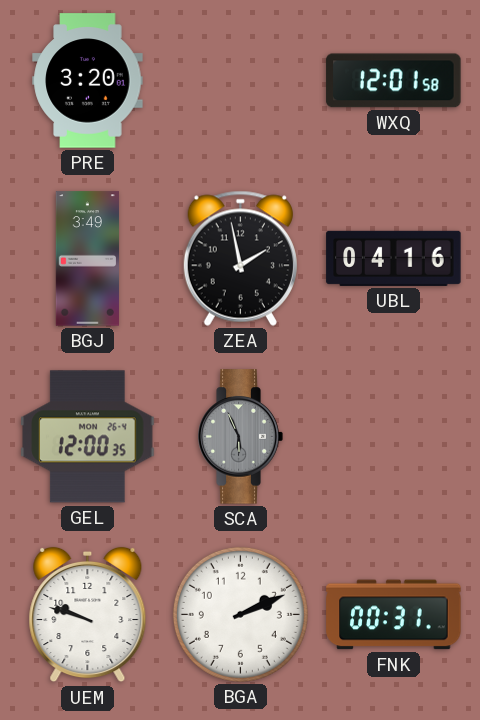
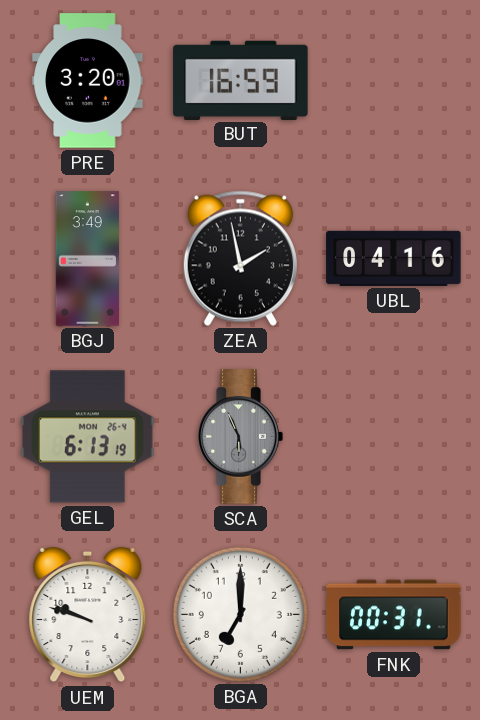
BUT: none -> 16:59 (241, 80)
WXQ: 12:01 -> none (394, 81)
GEL: 12:00 -> 6:13 (88, 437)
BGA: 2:11 -> 7:00 (240, 614)
